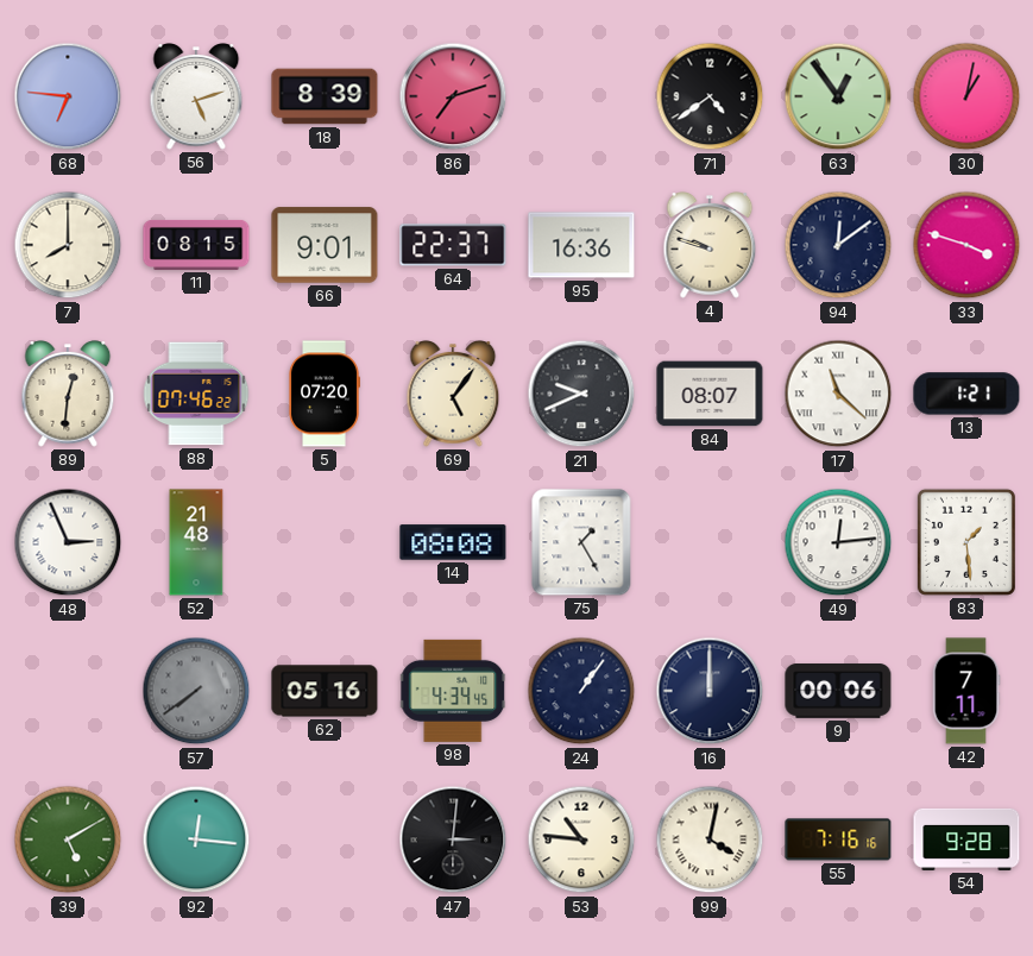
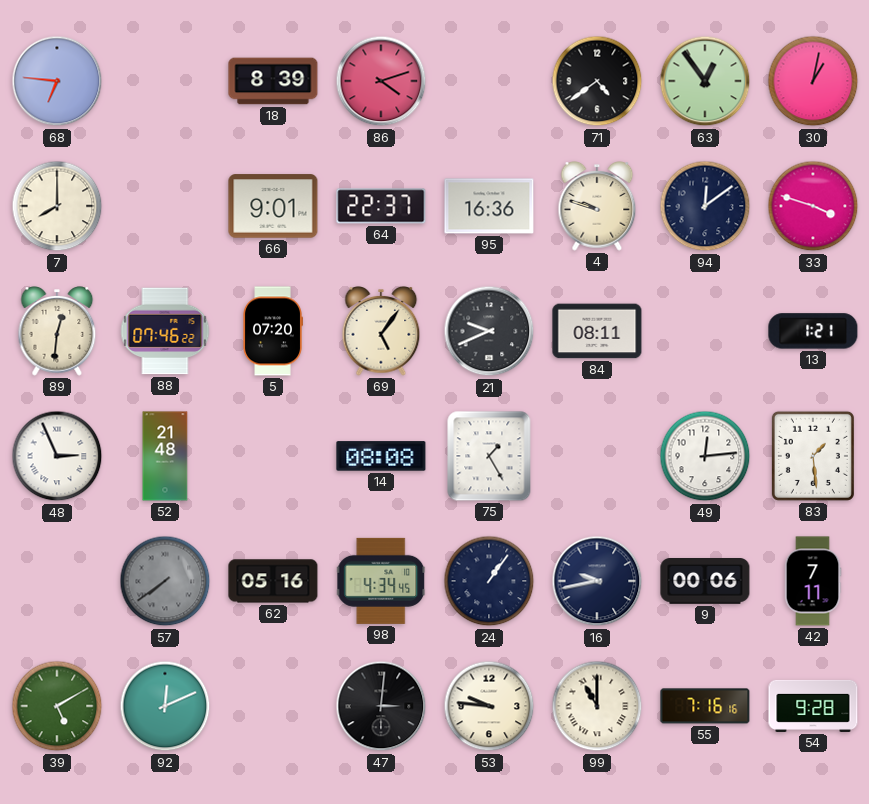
56: 5:12 -> none (196, 96)
86: 7:12 -> 4:12 (381, 81)
11: 08:15 -> none (196, 245)
84: 08:07 -> 08:11 (597, 331)
17: 11:22 -> none (838, 394)
16: 12:00 -> 9:43 (597, 581)
92: 12:16 -> 12:11 (165, 706)
53: 10:46 -> 9:46 (489, 706)
99: 4:02 -> 11:00 (597, 706)
